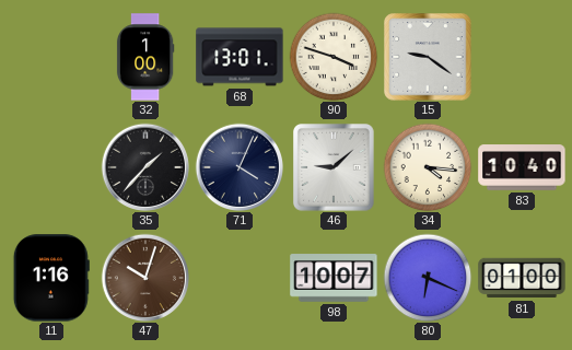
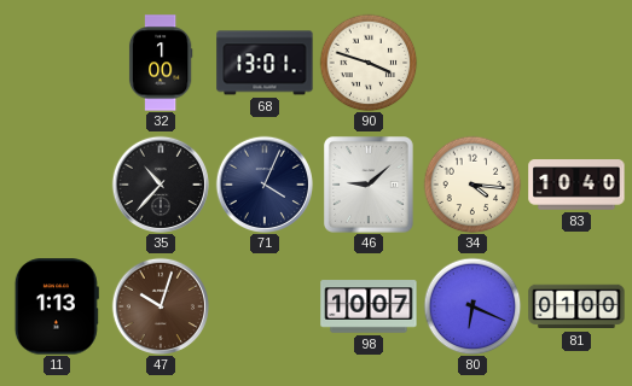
15: 9:21 -> none (428, 57)
35: 1:37 -> 10:37 (160, 183)
11: 1:16 -> 1:13 (57, 306)
